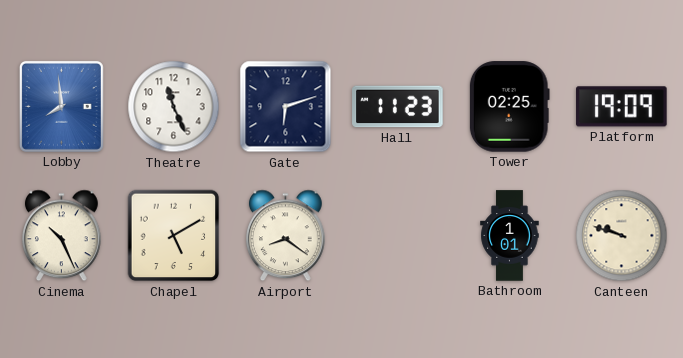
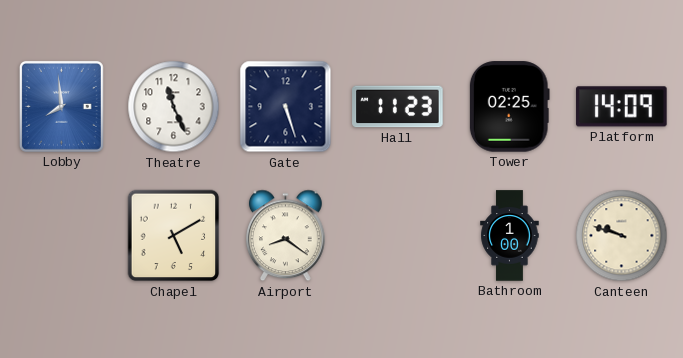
Gate: 6:12 -> 5:27 (286, 107)
Platform: 19:09 -> 14:09 (622, 107)
Cinema: 10:26 -> none (62, 236)
Bathroom: 1:01 -> 1:00 (510, 236)
